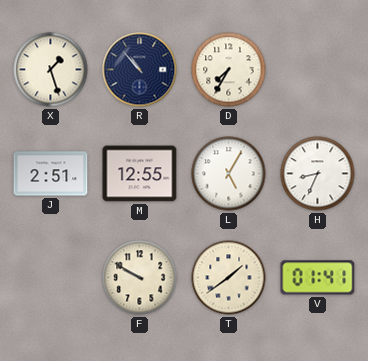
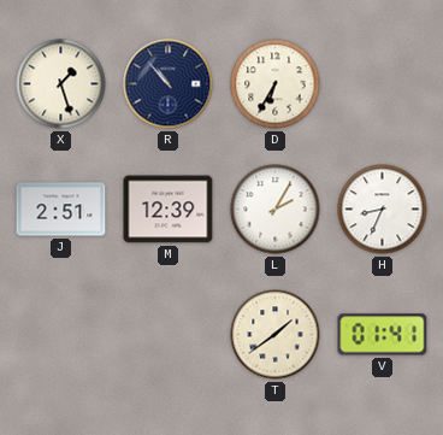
D: 7:35 -> 6:35 (276, 84)
M: 12:55 -> 12:39 (169, 210)
L: 5:05 -> 2:05 (276, 210)
F: 9:50 -> none (140, 278)
